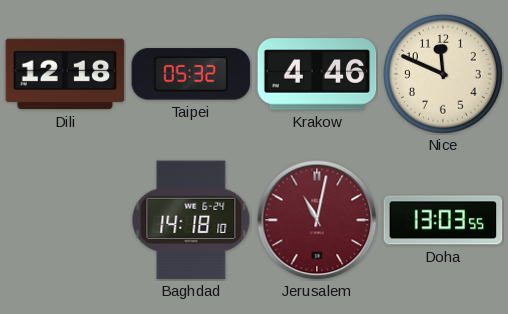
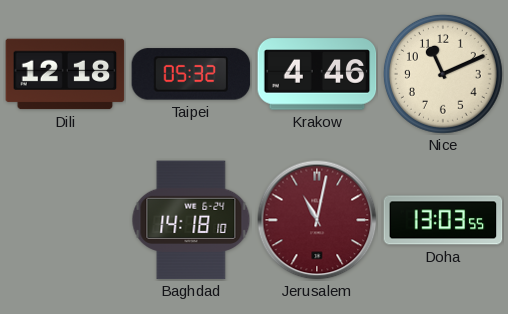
Nice: 11:49 -> 11:11 (443, 74)
